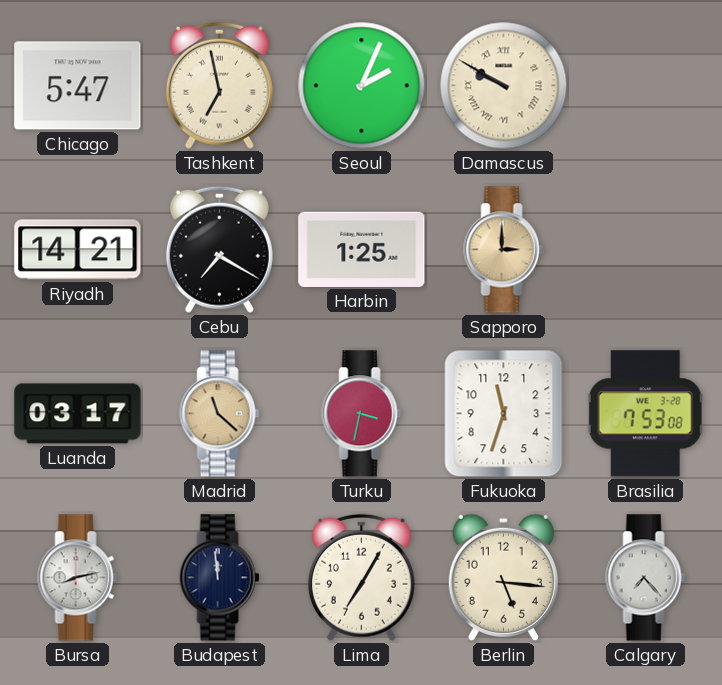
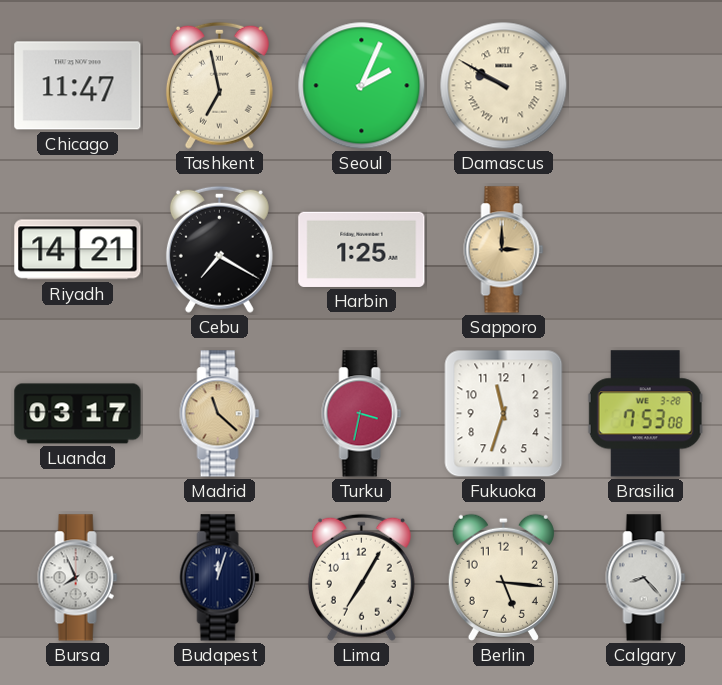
Chicago: 5:47 -> 11:47 (78, 86)
Bursa: 8:13 -> 7:56 (78, 578)
Budapest: 11:59 -> 12:03 (220, 578)
Calgary: 7:23 -> 8:23 (646, 578)
